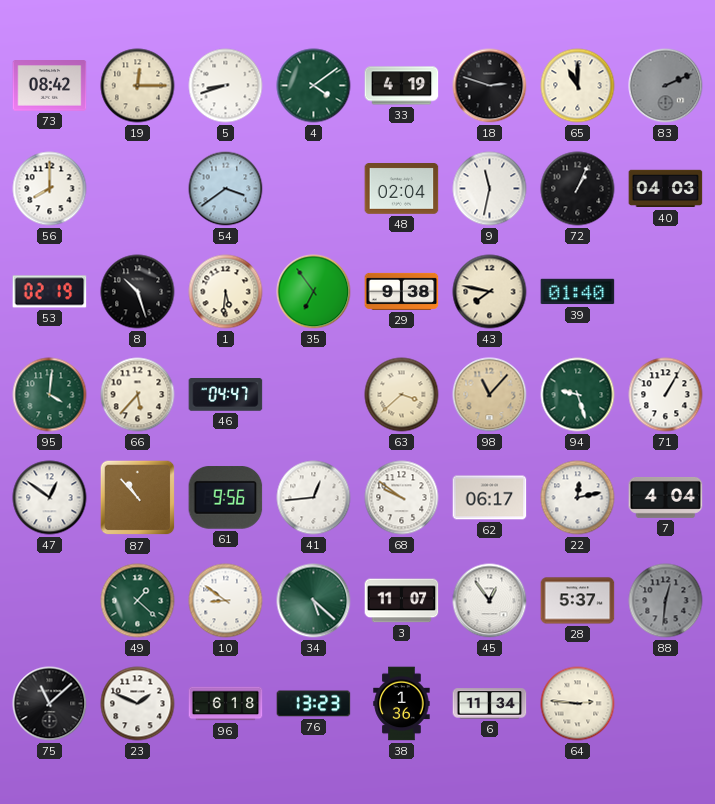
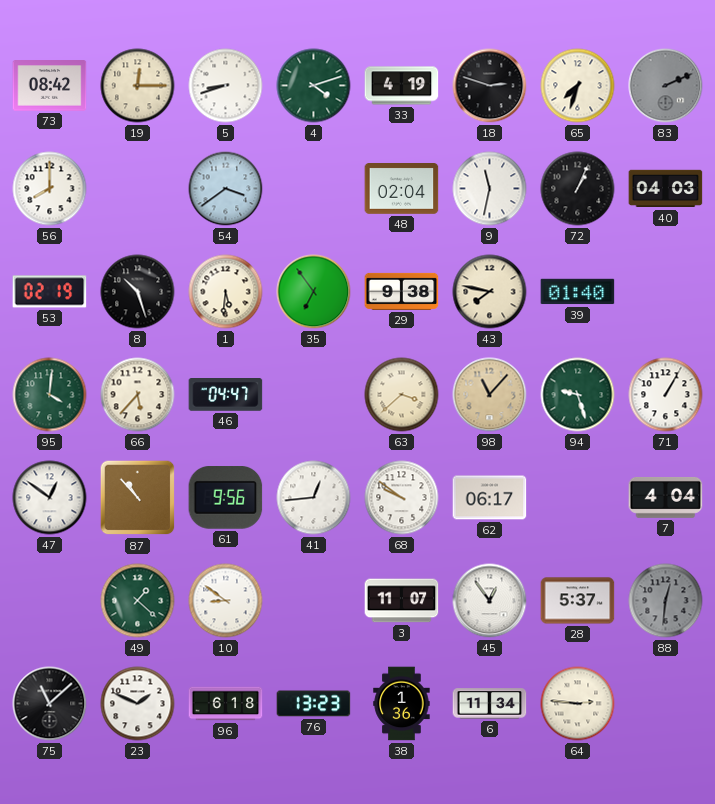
4: 4:09 -> 4:12 (314, 86)
65: 11:00 -> 7:33 (578, 86)
22: 12:13 -> none (578, 498)
34: 5:22 -> none (314, 601)
